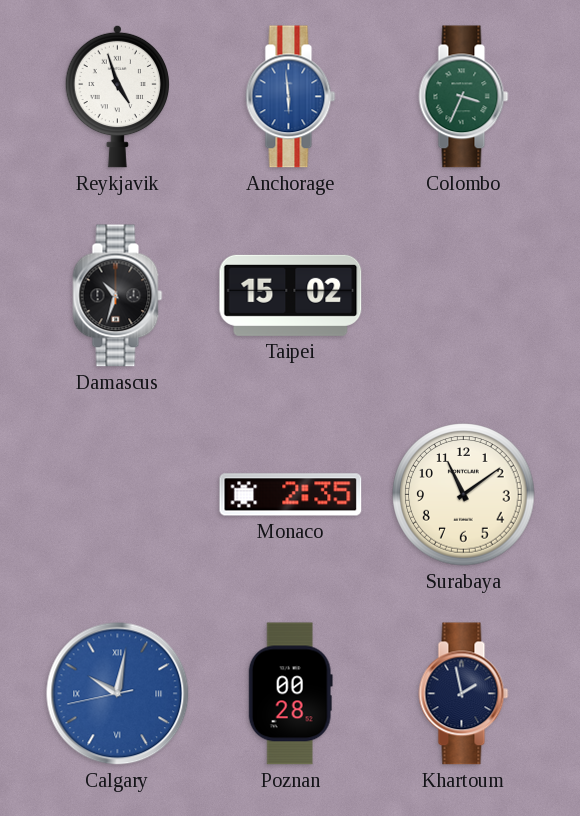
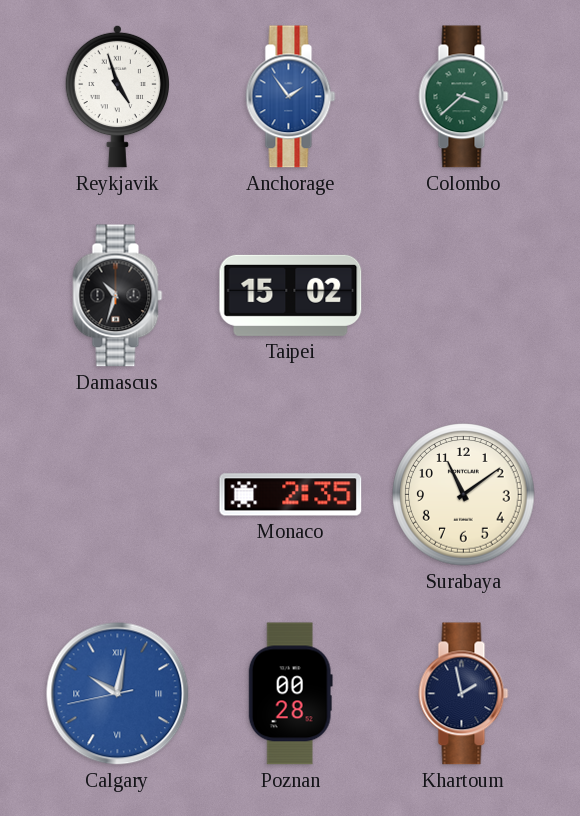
Anchorage: 5:59 -> 1:54 (291, 97)
Colombo: 3:34 -> 3:38 (464, 97)
